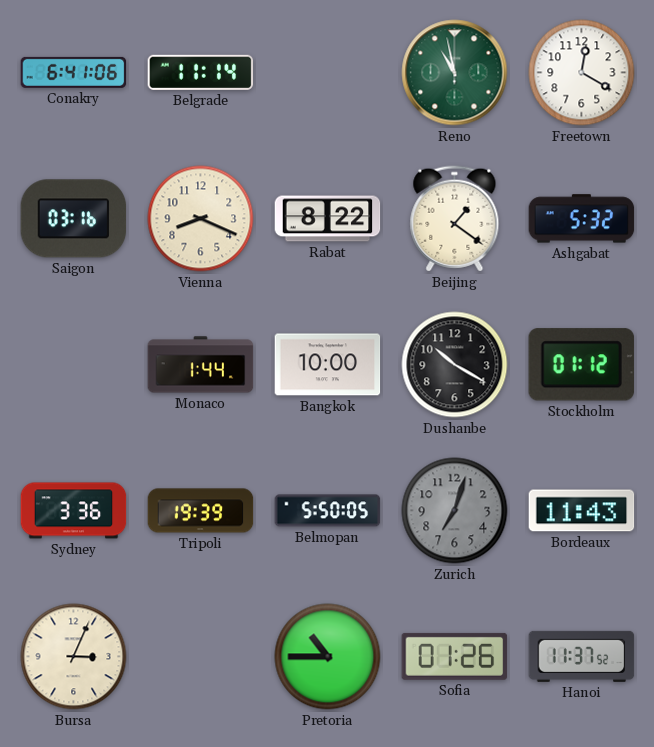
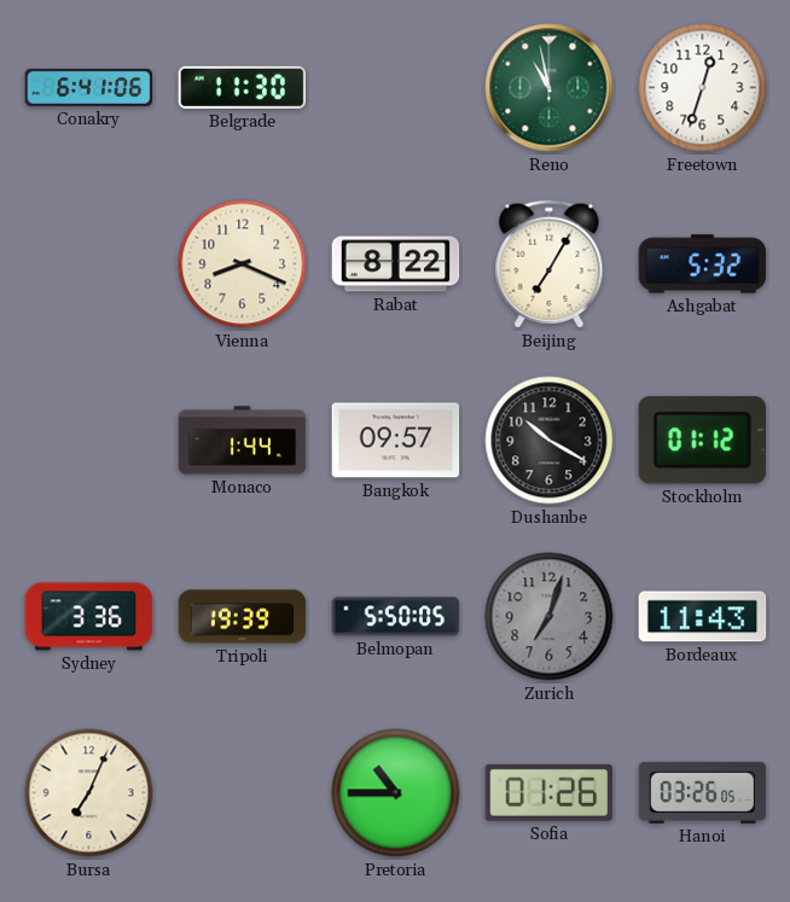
Belgrade: 11:14 -> 11:30 (243, 87)
Freetown: 12:20 -> 12:33 (703, 88)
Saigon: 03:16 -> none (74, 219)
Beijing: 1:21 -> 7:05 (550, 264)
Bangkok: 10:00 -> 09:57 (396, 441)
Bursa: 3:04 -> 7:04 (89, 793)
Hanoi: 11:37 -> 03:26 (703, 792)
